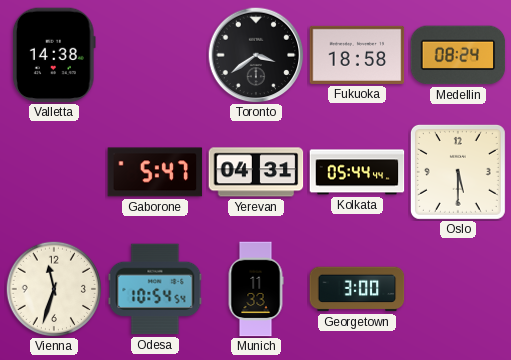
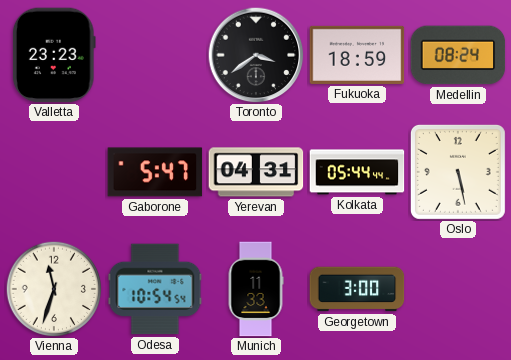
Valletta: 14:38 -> 23:23 (54, 55)
Fukuoka: 18:58 -> 18:59 (357, 55)
Oslo: 5:30 -> 5:28 (458, 172)
